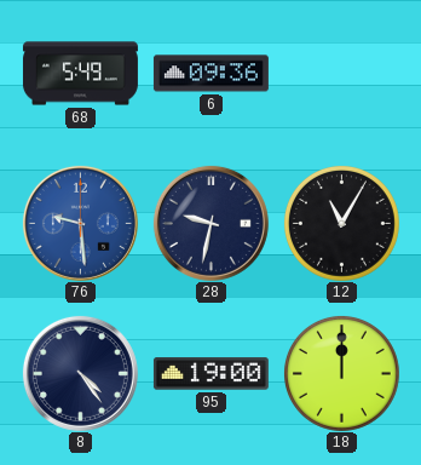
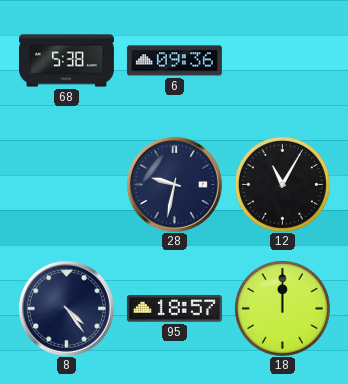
68: 5:49 -> 5:38 (66, 61)
76: 9:29 -> none (80, 223)
95: 19:00 -> 18:57 (174, 309)
